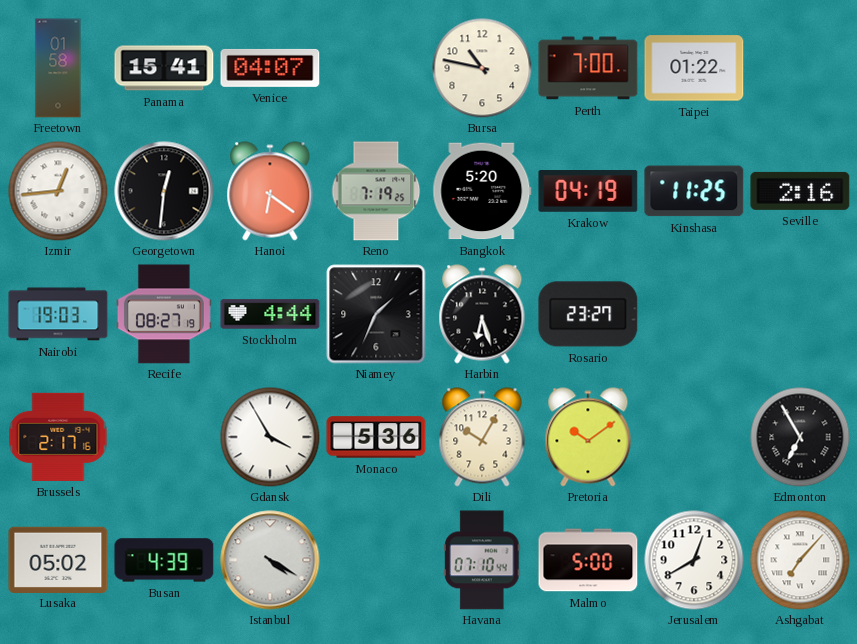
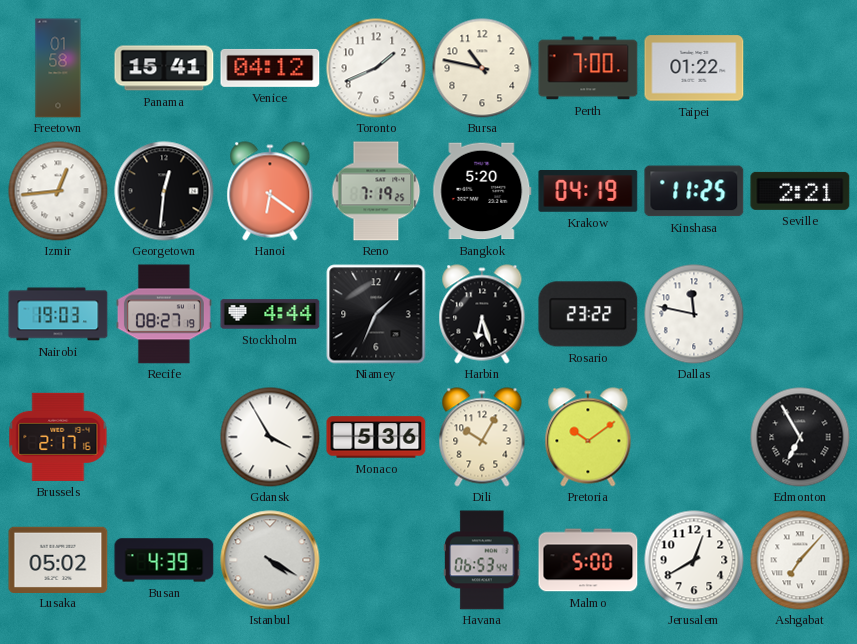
Venice: 04:07 -> 04:12 (270, 68)
Toronto: none -> 1:41 (376, 68)
Seville: 2:16 -> 2:21 (800, 191)
Rosario: 23:27 -> 23:22 (588, 314)
Dallas: none -> 11:47 (694, 314)
Havana: 07:10 -> 06:53 (483, 560)
